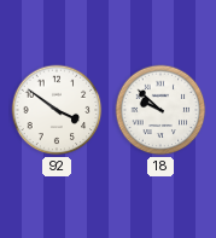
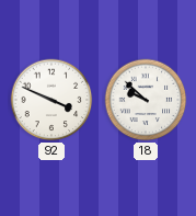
92: 3:51 -> 3:49 (51, 100)
